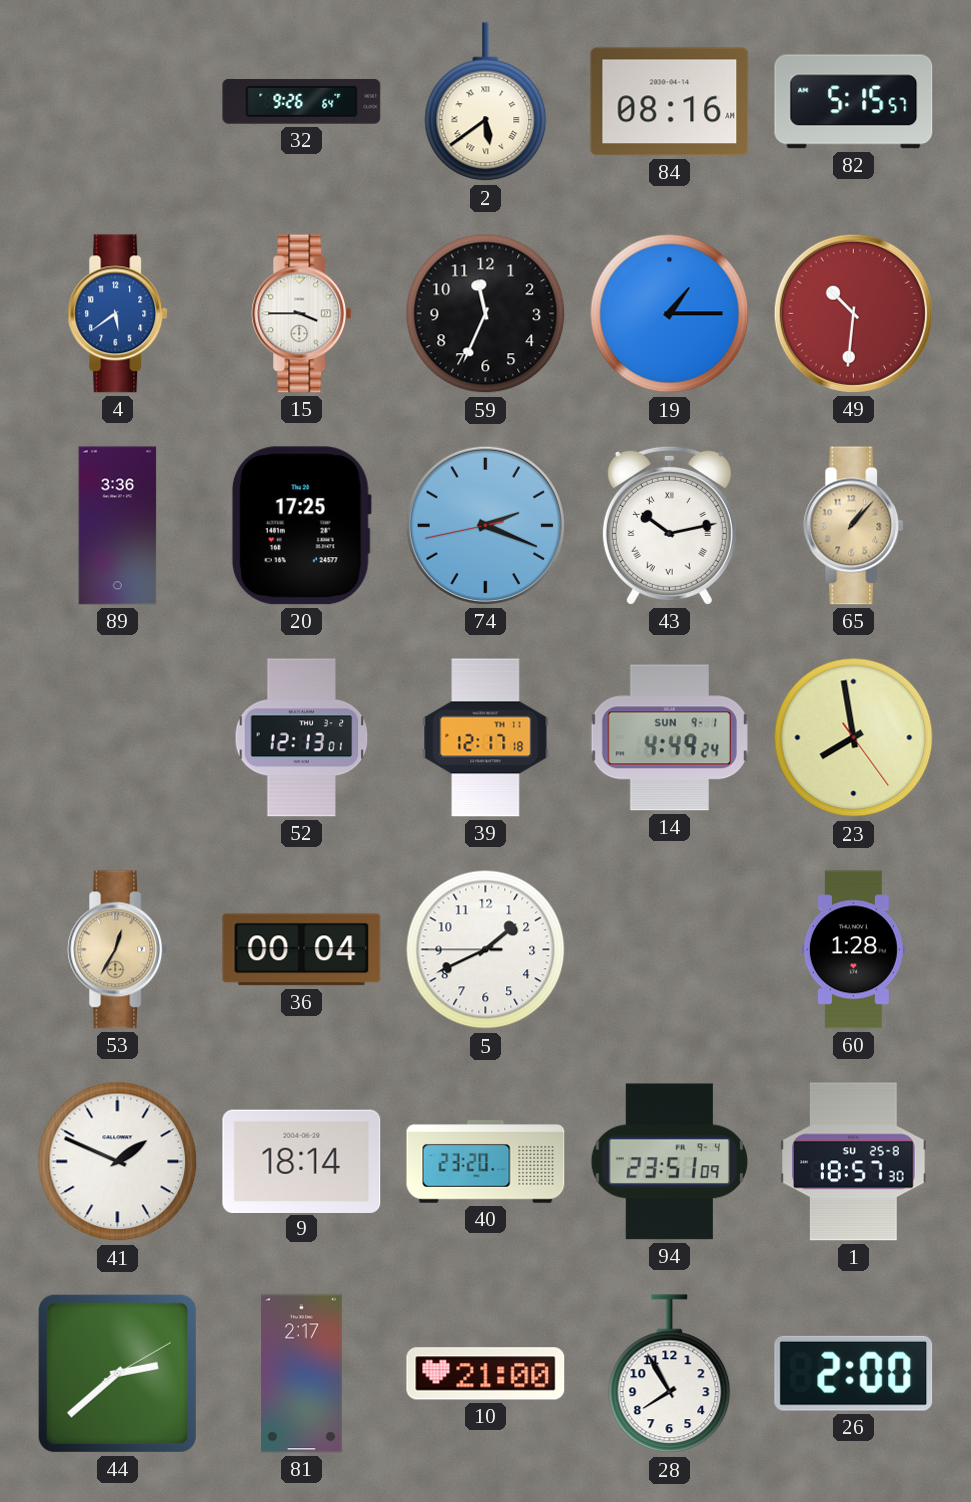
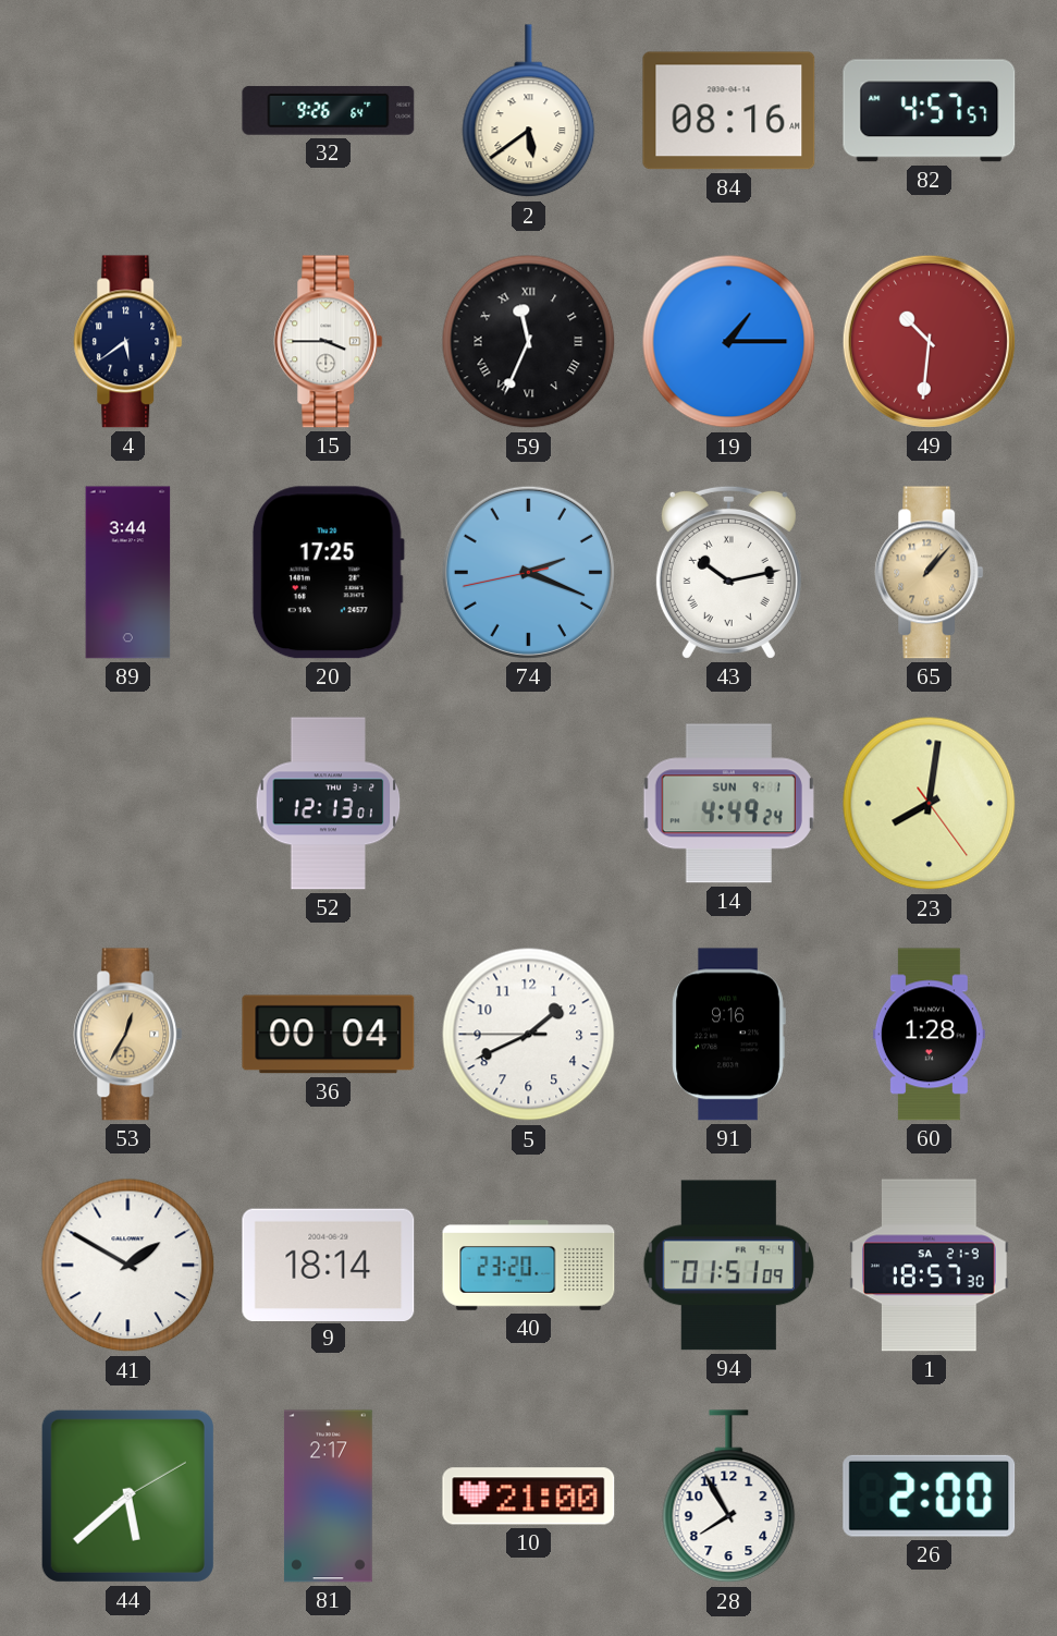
82: 5:15 -> 4:57 (930, 111)
4 dial: blue -> navy (128, 342)
59 numerals: Arabic -> Roman (529, 342)
89: 3:36 -> 3:44 (128, 573)
39: 12:17 -> none (486, 738)
23: 7:58 -> 8:01 (930, 804)
91: none -> 9:16 (728, 1035)
41: 1:49 -> 1:50 (128, 1266)
94: 23:51 -> 01:51 (728, 1266)
1 date: SU 25-8 -> SA 21-9 (930, 1266)
44: 2:38 -> 5:38 (127, 1495)
